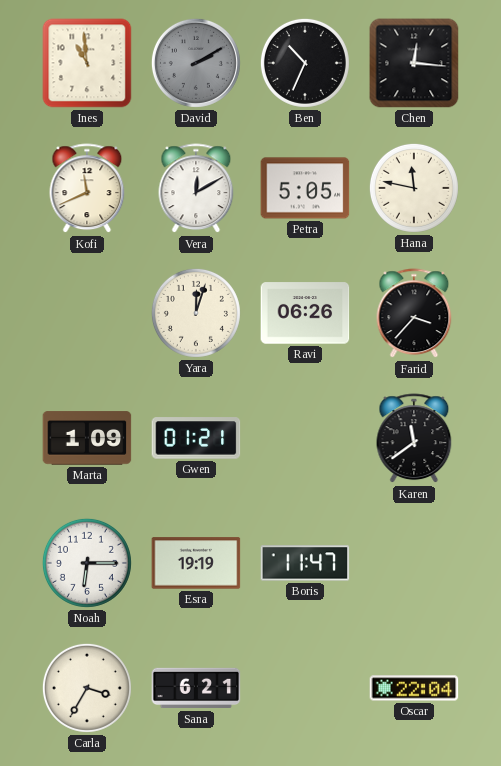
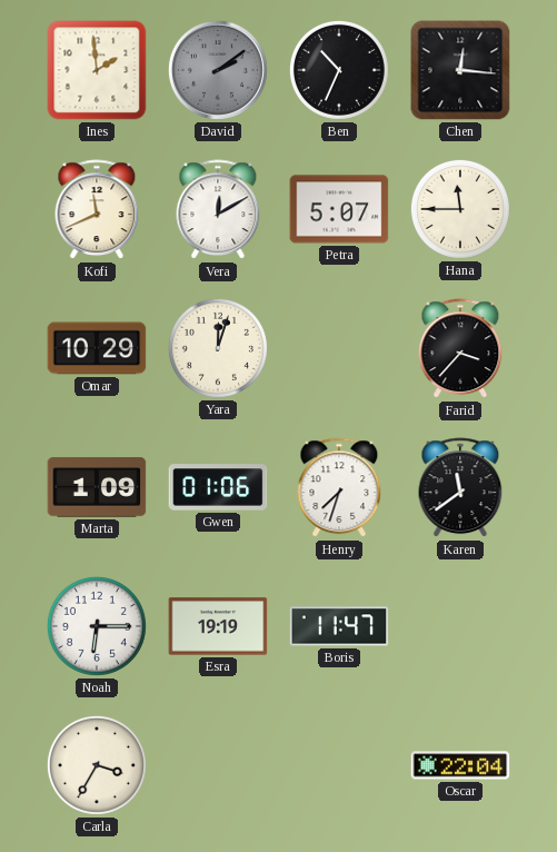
Ines: 10:59 -> 1:59 (97, 70)
David: 2:10 -> 2:09 (218, 70)
Petra: 5:05 -> 5:07 (339, 209)
Hana: 11:47 -> 11:45 (460, 209)
Omar: none -> 10:29 (97, 348)
Ravi: 06:26 -> none (305, 313)
Gwen: 01:21 -> 01:06 (218, 487)
Henry: none -> 7:33 (339, 488)
Sana: 6:21 -> none (196, 688)
